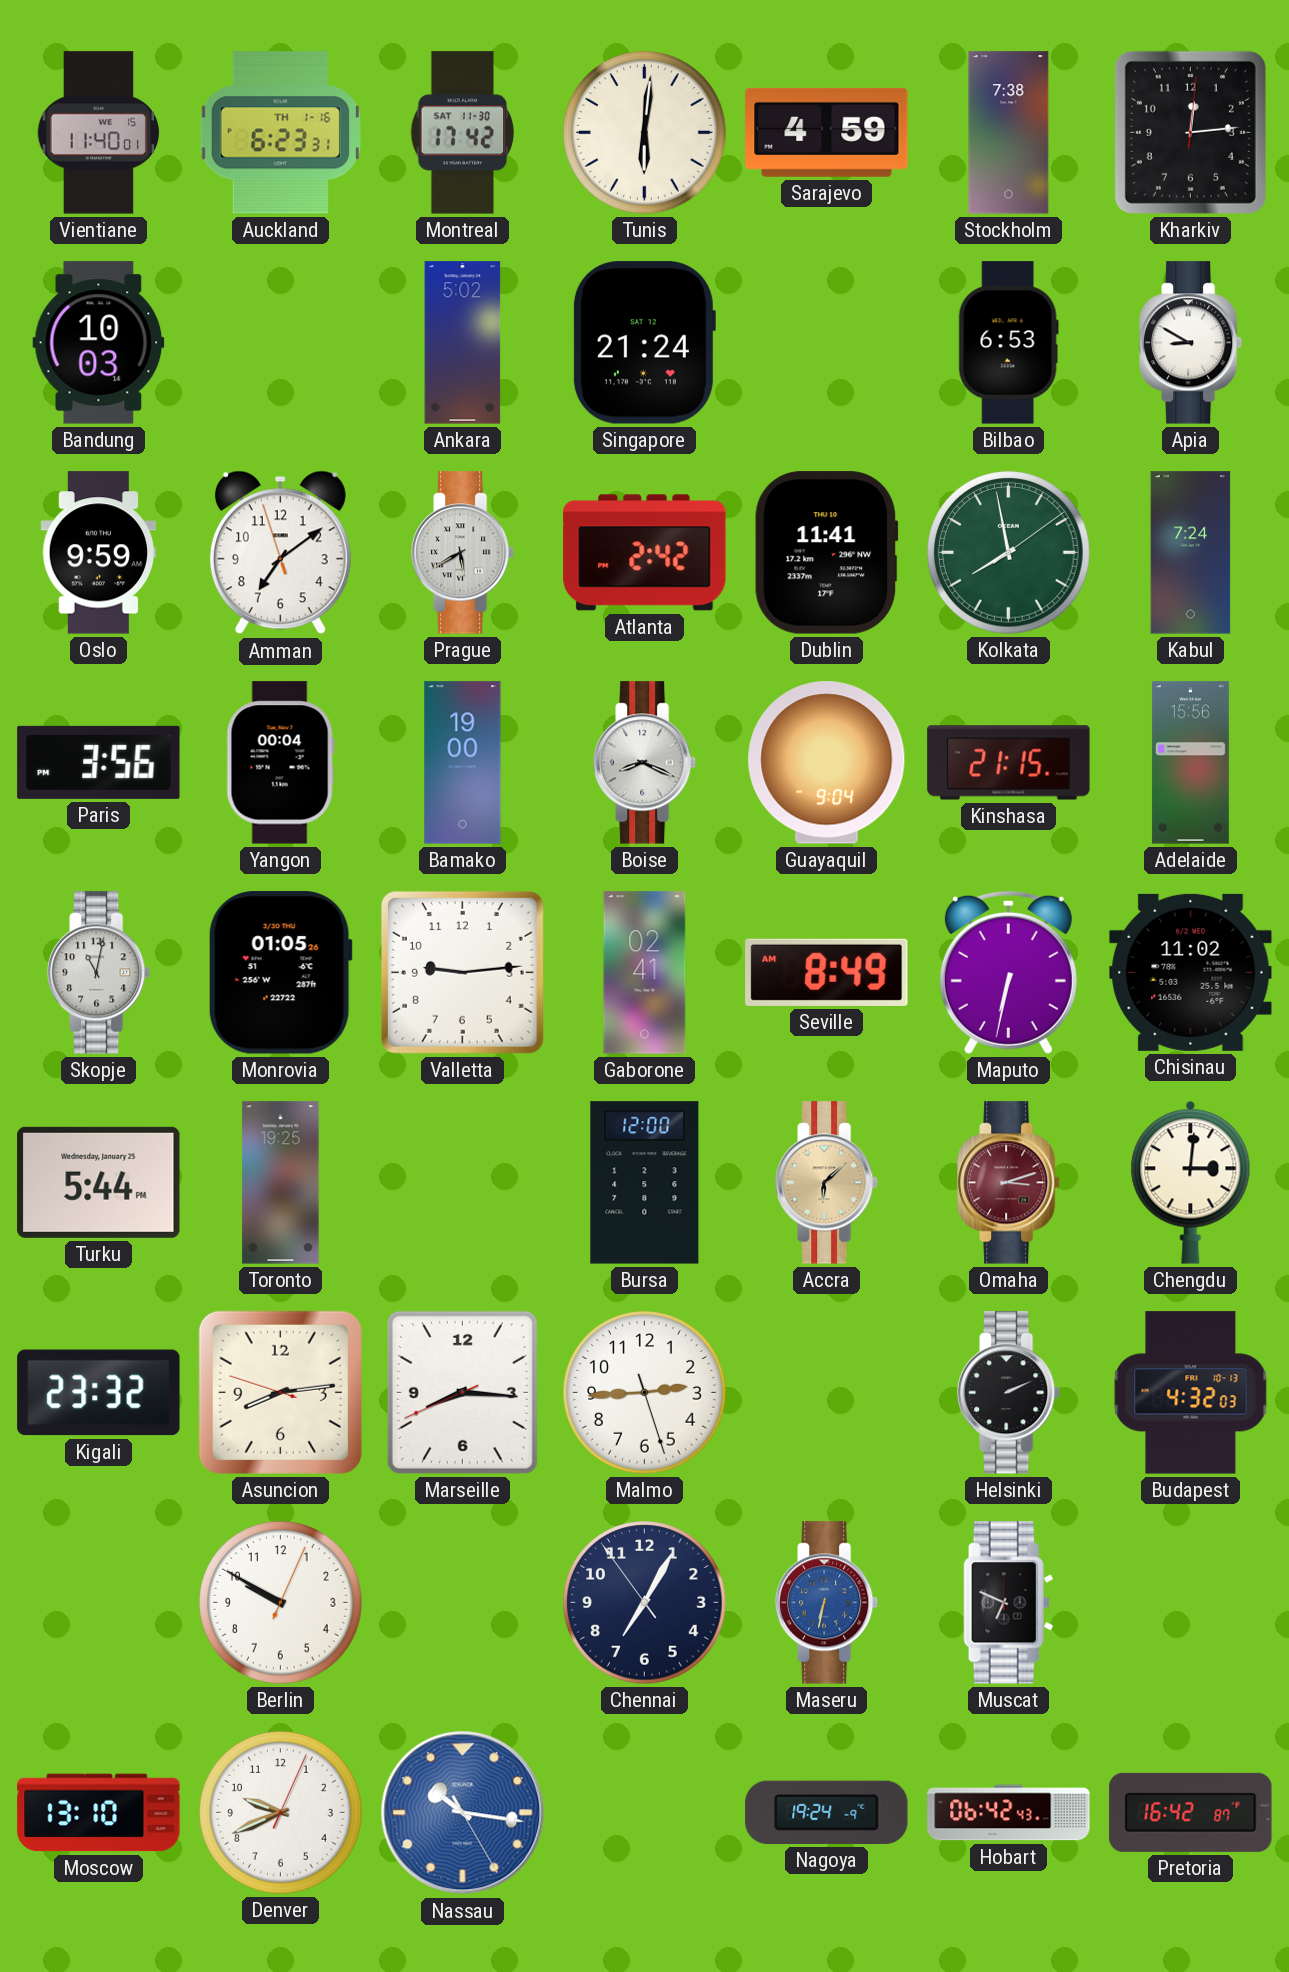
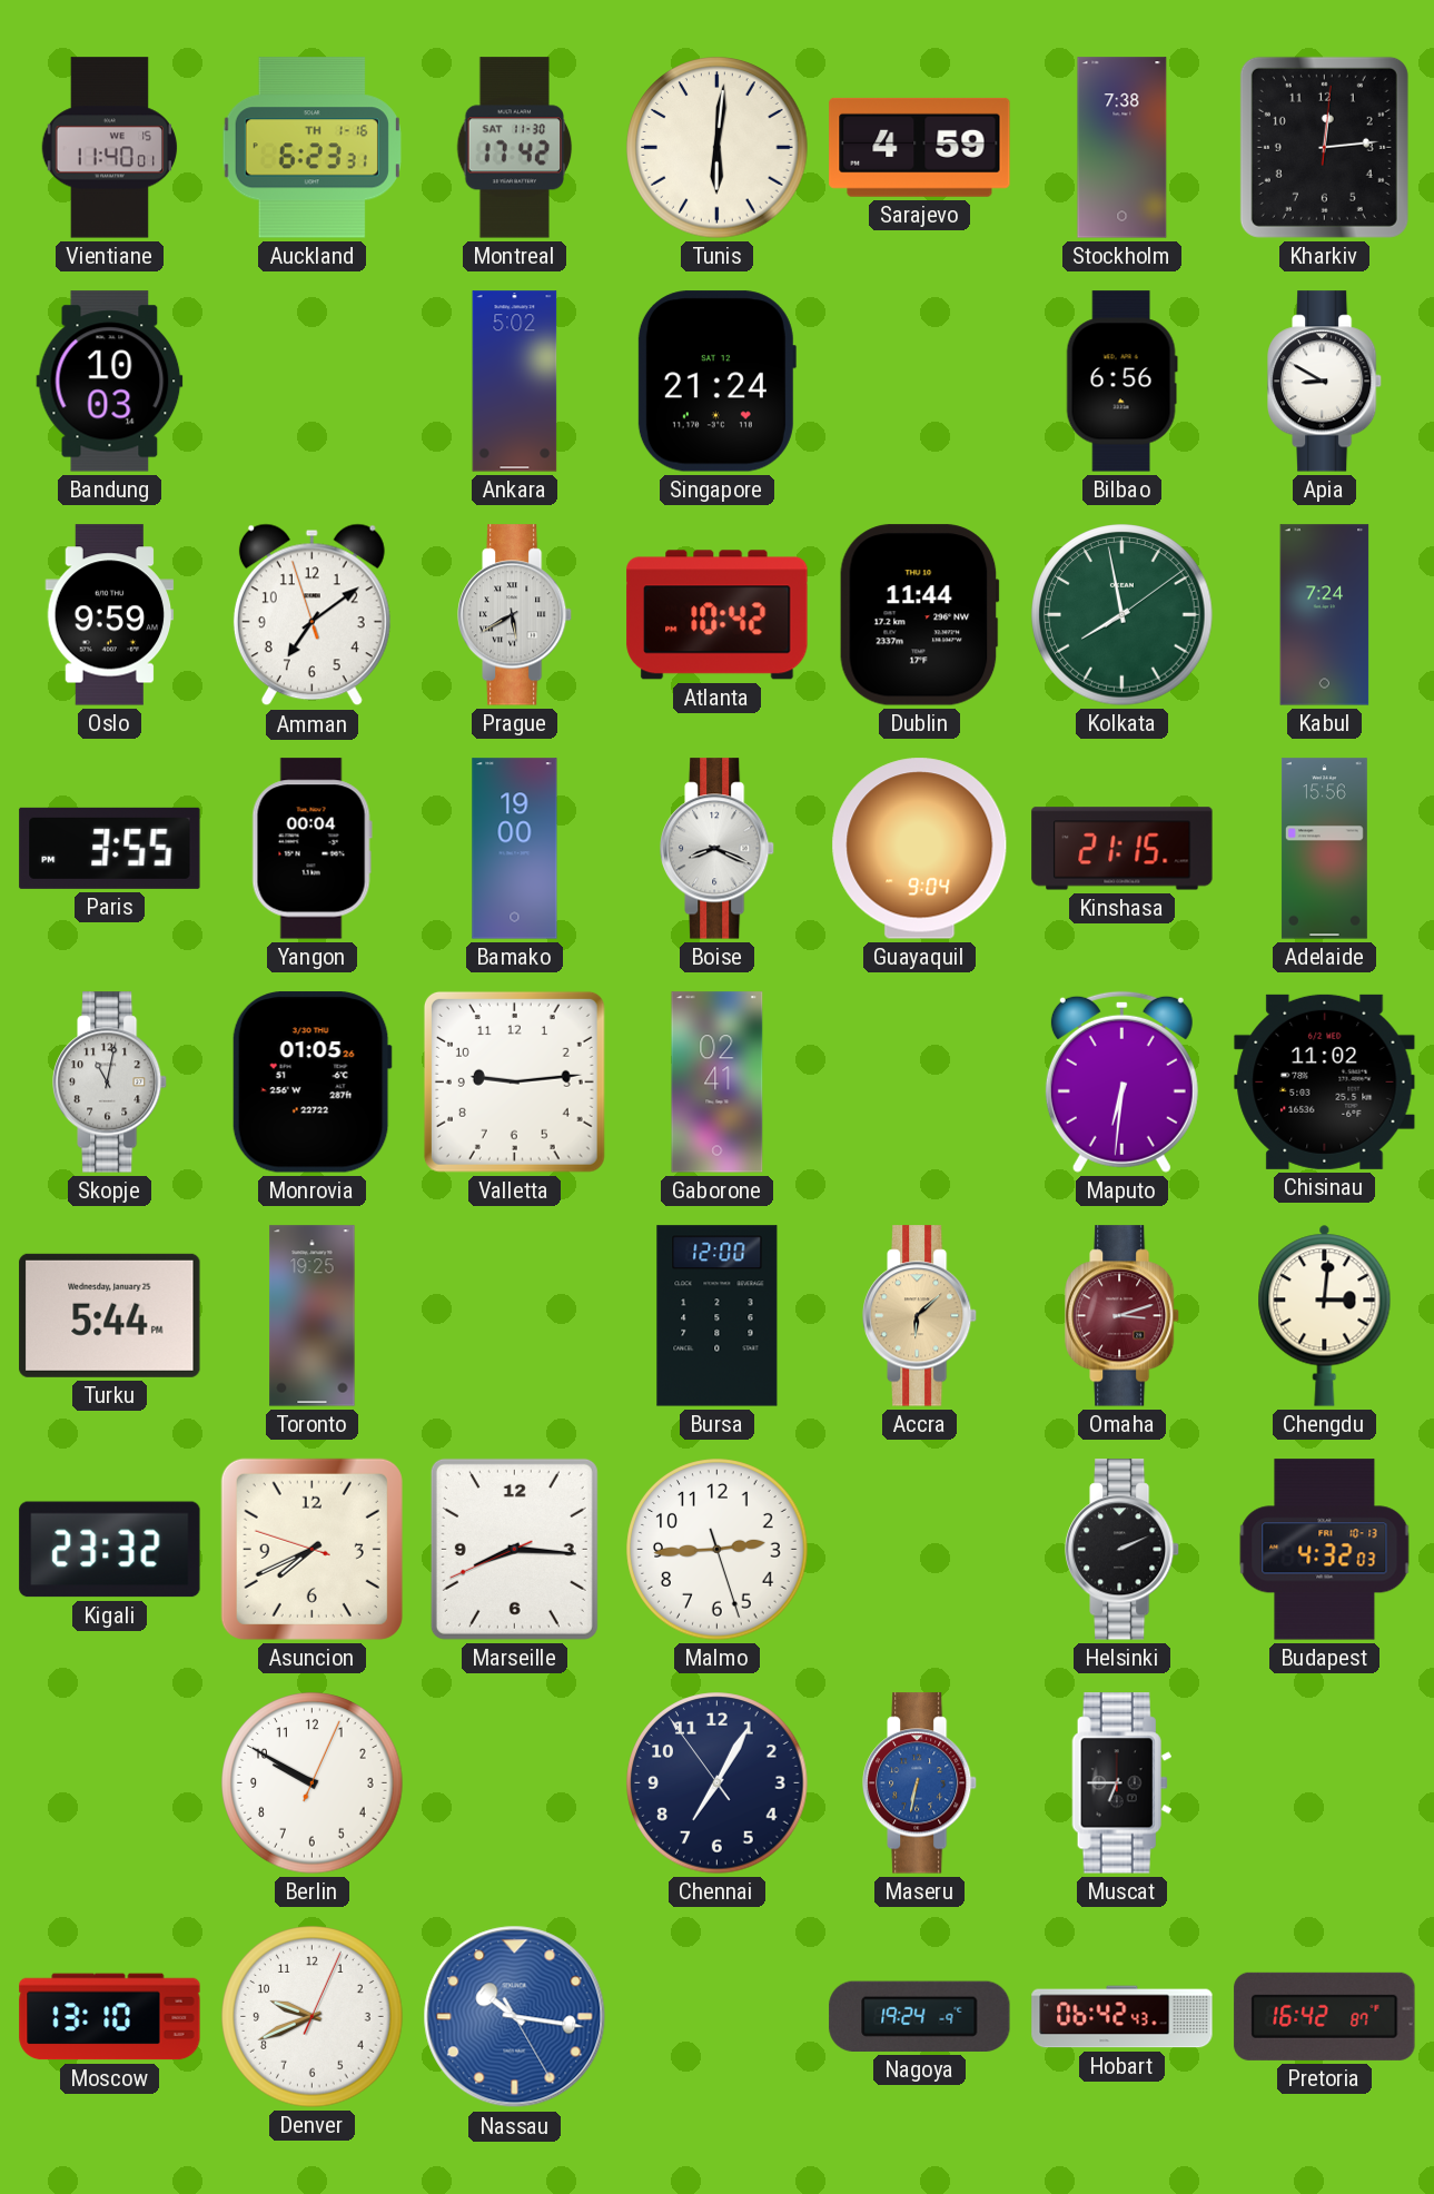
Bilbao: 6:53 -> 6:56 (1121, 382)
Atlanta: 2:42 -> 10:42 (718, 615)
Dublin: 11:41 -> 11:44 (919, 615)
Paris: 3:56 -> 3:55 (110, 848)
Seville: 8:49 -> none (827, 972)
Maputo: 6:32 -> 6:31 (1121, 1081)
Asuncion: 8:13 -> 7:40 (311, 1549)
Muscat: 6:49 -> 6:45 (1123, 1783)
